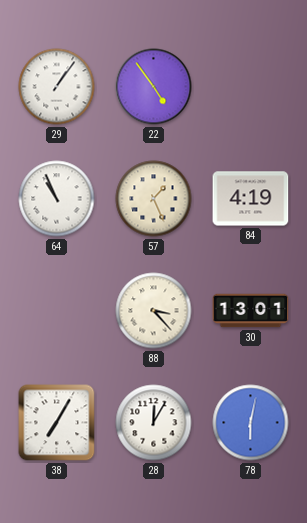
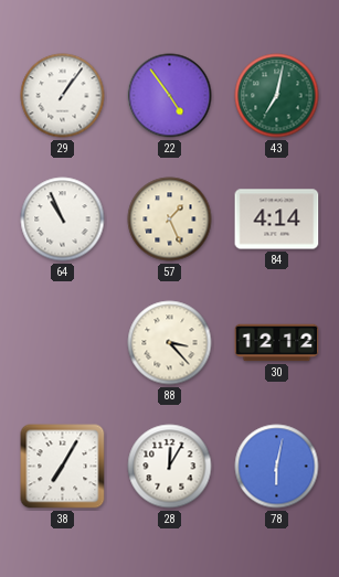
43: none -> 7:02 (277, 96)
84: 4:19 -> 4:14 (277, 220)
30: 13:01 -> 12:12 (277, 343)
